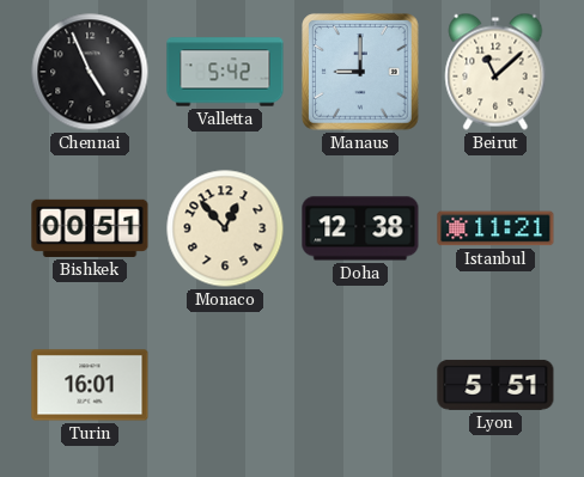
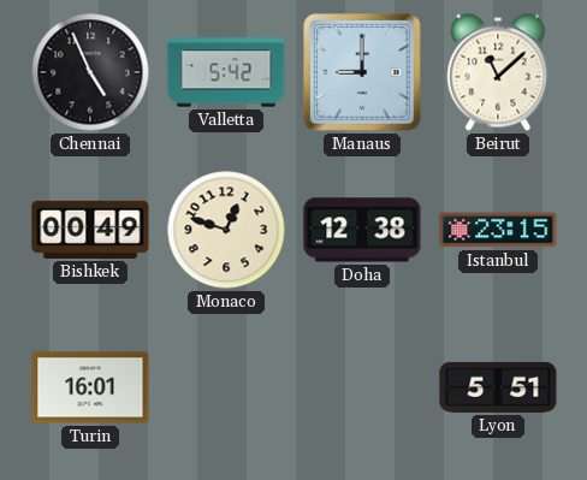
Bishkek: 00:51 -> 00:49 (90, 230)
Monaco: 12:53 -> 12:48 (226, 230)
Istanbul: 11:21 -> 23:15 (498, 230)
